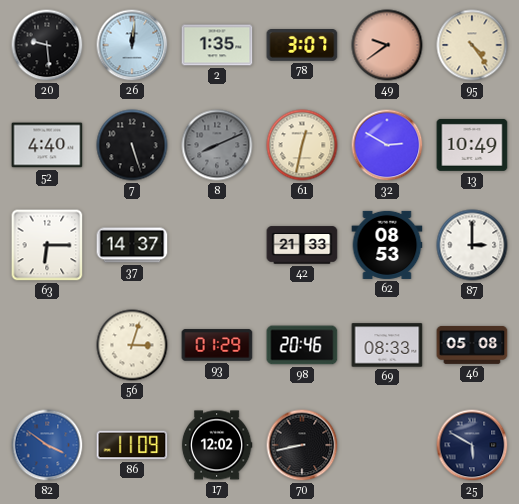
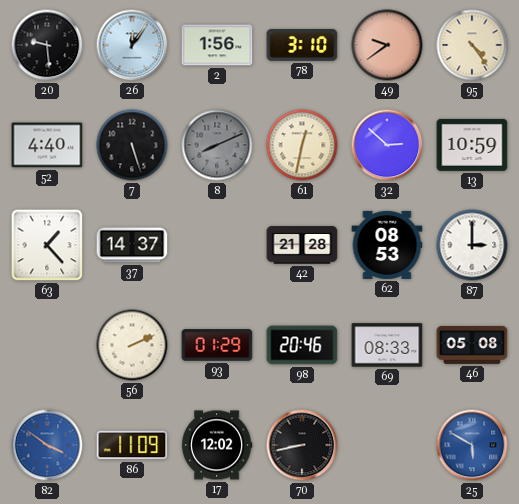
26: 12:01 -> 12:06 (132, 45)
2: 1:35 -> 1:56 (217, 45)
78: 3:07 -> 3:10 (302, 46)
32: 2:50 -> 2:52 (387, 145)
13: 10:49 -> 10:59 (472, 145)
63: 6:15 -> 1:23 (47, 245)
42: 21:33 -> 21:28 (302, 245)
56: 3:03 -> 2:11 (132, 345)
25 dial: navy -> blue (472, 445)
